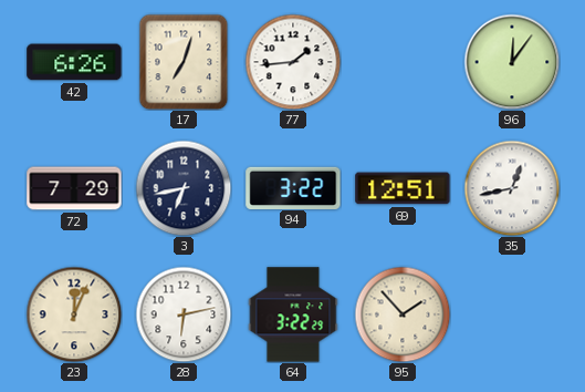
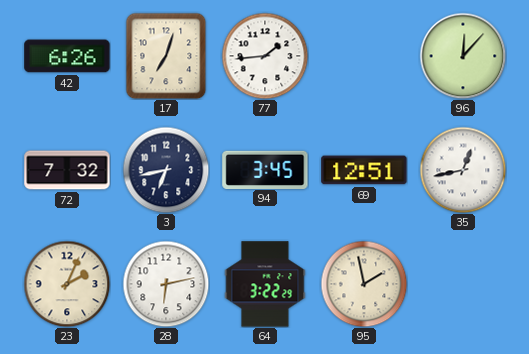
96: 12:06 -> 12:07 (463, 56)
72: 7:29 -> 7:32 (67, 170)
94: 3:22 -> 3:45 (265, 169)
23: 12:04 -> 2:04 (67, 284)
95: 1:53 -> 1:58 (364, 284)
